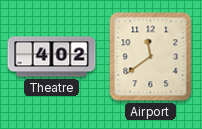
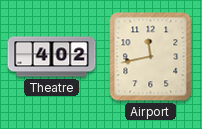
Airport: 11:39 -> 11:43 (151, 57)
